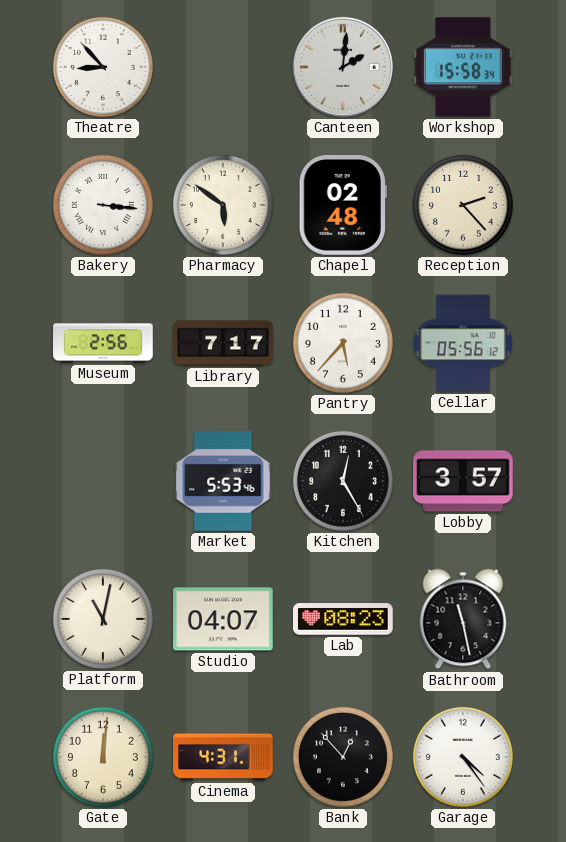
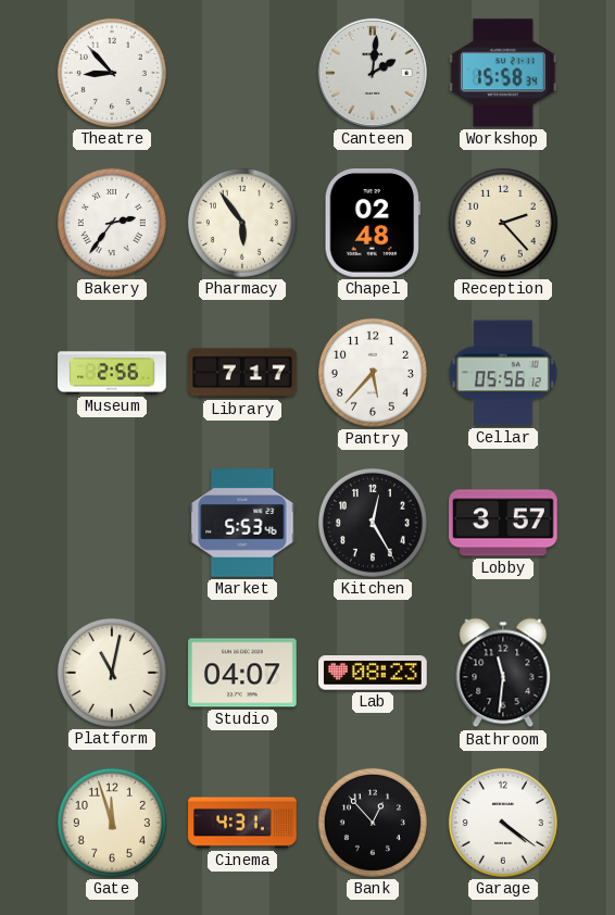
Bakery: 3:16 -> 2:36 (112, 223)
Pharmacy: 5:51 -> 5:54 (242, 223)
Bathroom: 11:28 -> 11:31 (503, 673)
Gate: 12:01 -> 11:57 (112, 823)
Garage: 4:24 -> 4:21 (503, 823)
